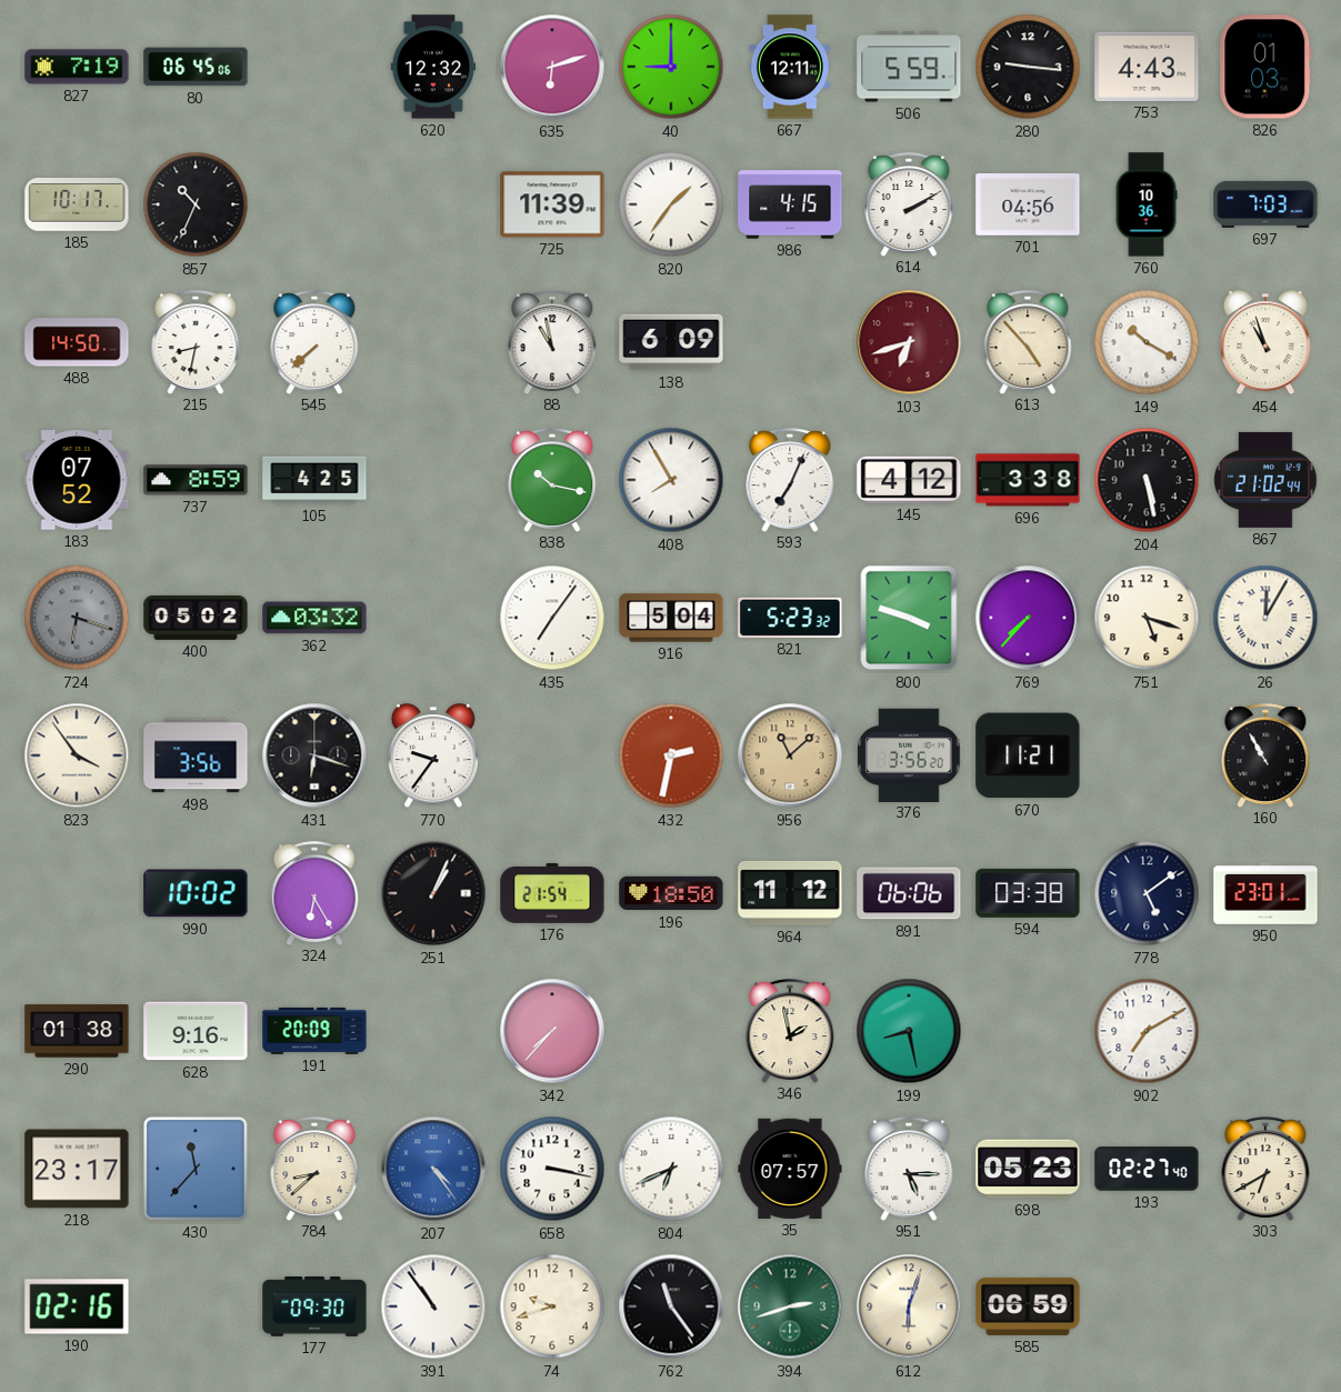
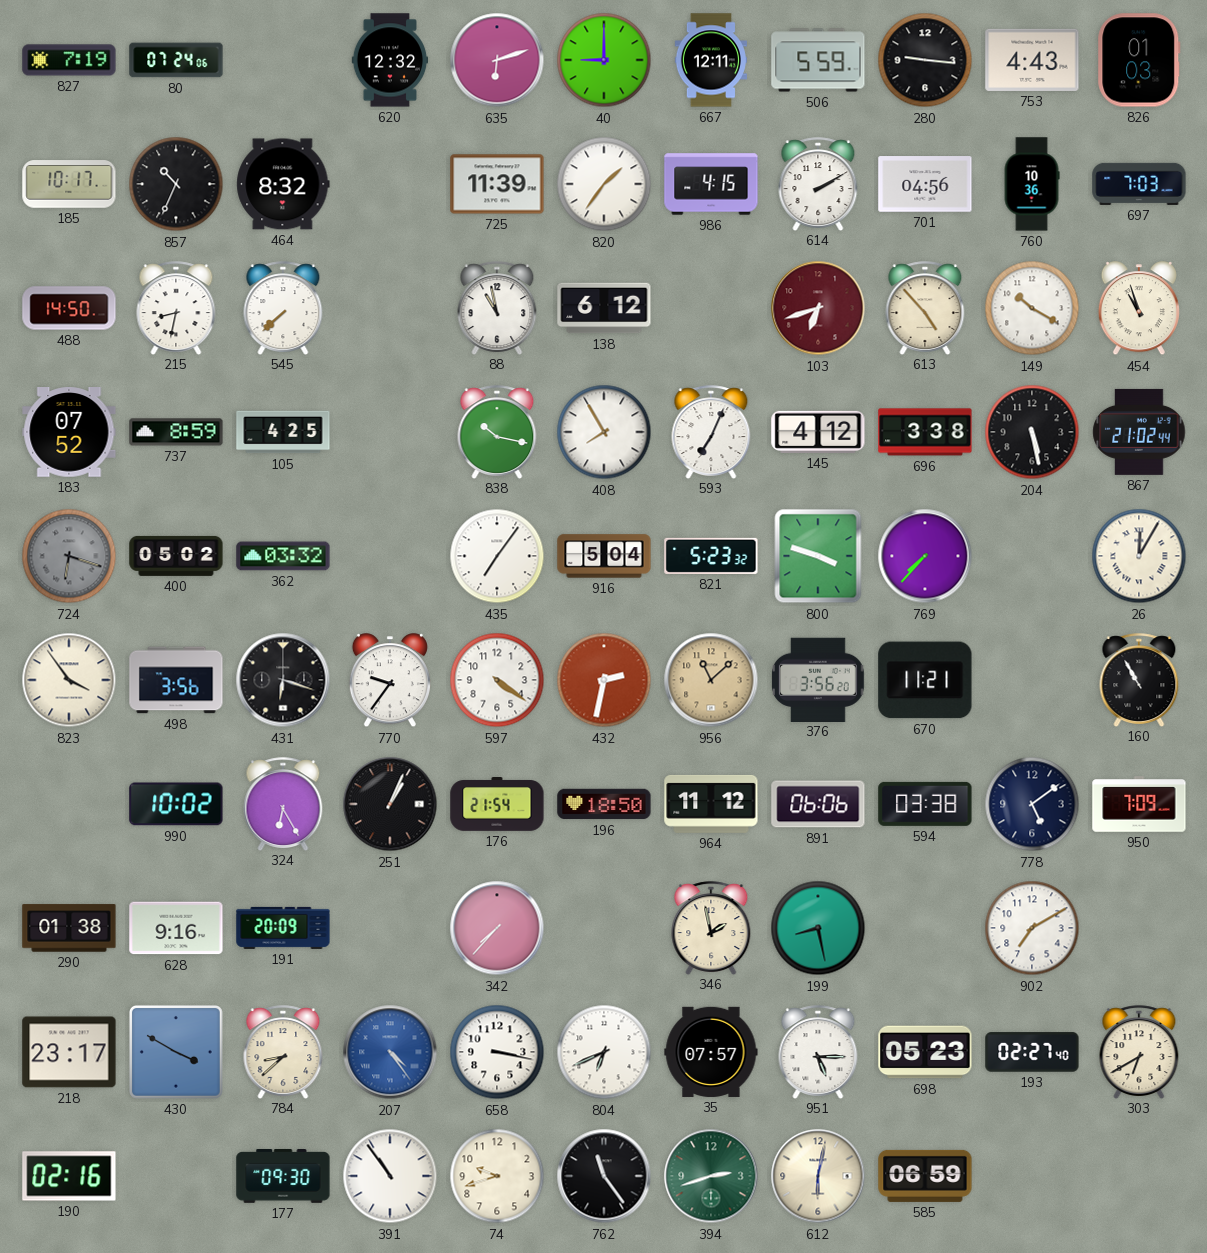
80: 06:45 -> 07:24 (176, 60)
464: none -> 8:32 (283, 184)
138: 6:09 -> 6:12 (604, 308)
751: 5:18 -> none (1147, 618)
597: none -> 4:21 (497, 680)
950: 23:01 -> 7:09 (1139, 804)
430: 11:37 -> 3:50 (176, 1052)
612: 6:03 -> 6:02 (818, 1176)
